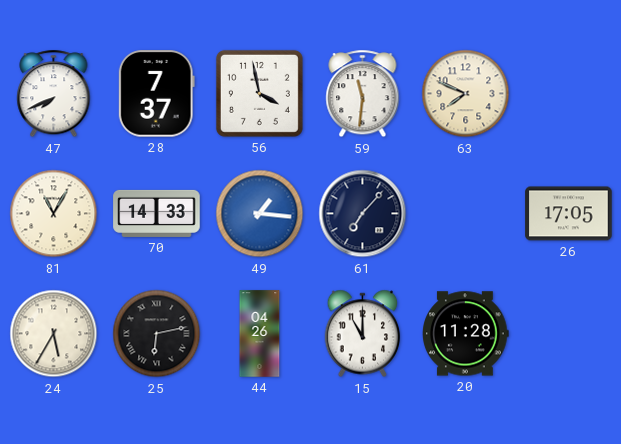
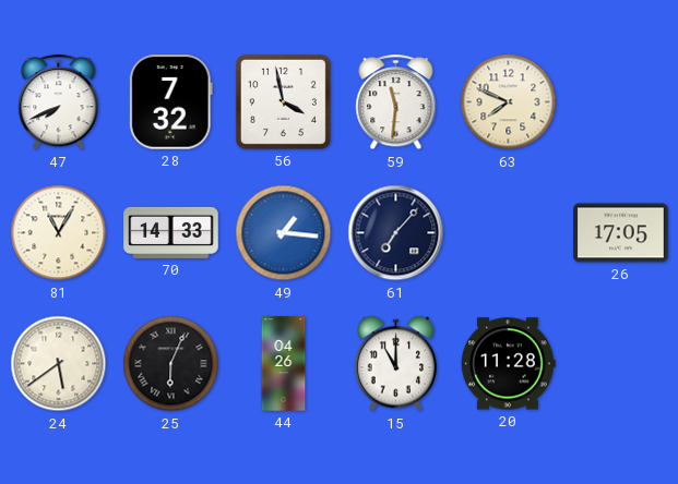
28: 7:37 -> 7:32 (170, 102)
24: 5:35 -> 5:39 (59, 364)
25: 6:13 -> 6:04 (171, 364)
